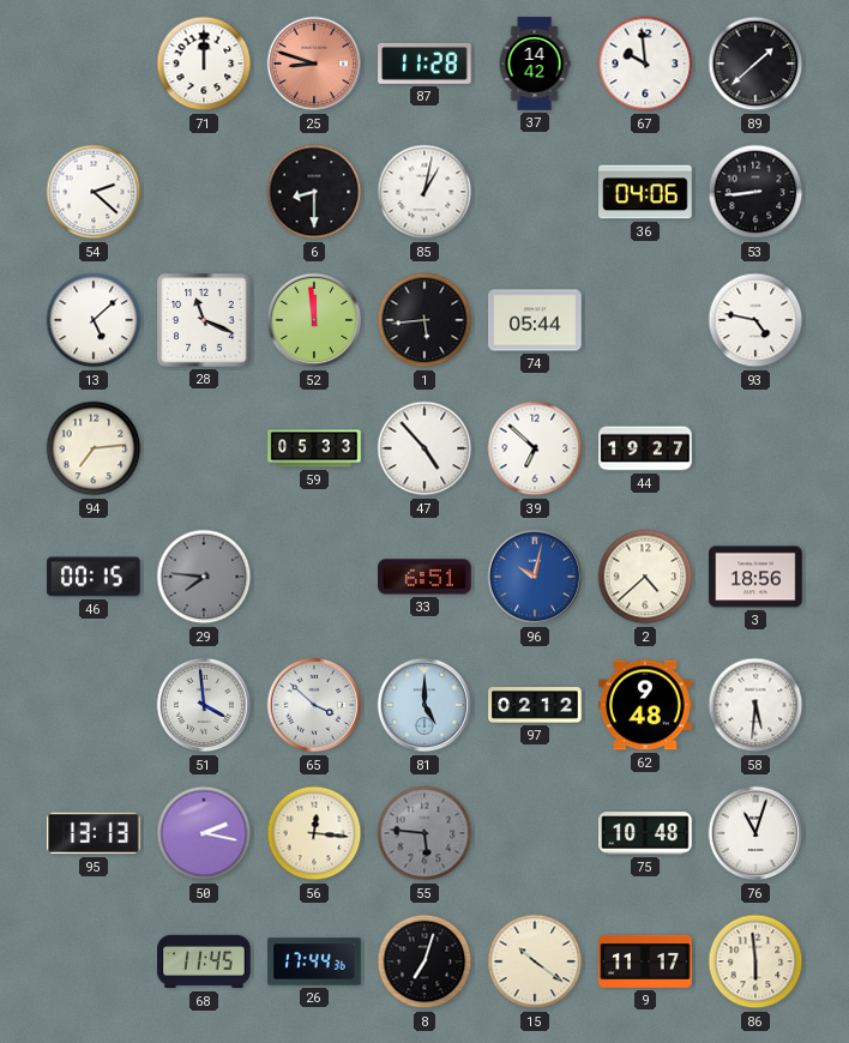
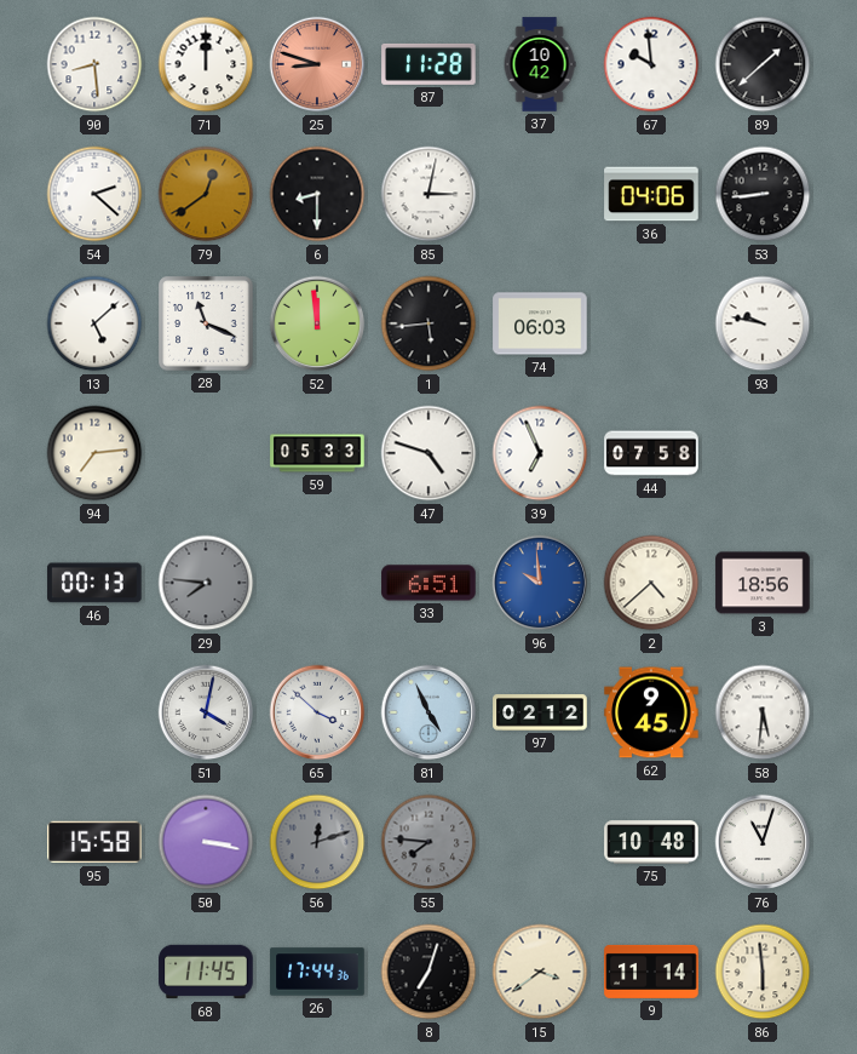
90: none -> 8:29 (94, 64)
37: 14:42 -> 10:42 (540, 64)
79: none -> 12:39 (206, 194)
85: 1:02 -> 3:02 (428, 194)
74: 05:44 -> 06:03 (540, 323)
93: 4:47 -> 9:47 (763, 323)
47: 4:53 -> 4:48 (428, 453)
39: 6:52 -> 6:56 (540, 453)
44: 19:27 -> 07:58 (651, 453)
46: 00:15 -> 00:13 (94, 583)
96: 10:02 -> 9:59 (540, 583)
51: 3:59 -> 4:02 (206, 712)
81: 5:00 -> 4:56 (428, 712)
62: 9:48 -> 9:45 (651, 712)
95: 13:13 -> 15:58 (94, 842)
50: 2:17 -> 3:17 (206, 842)
56: 12:16 -> 12:12 (317, 842)
56 dial: cream -> grey (317, 842)
55: 5:46 -> 7:46 (428, 842)
15: 10:21 -> 3:39 (540, 972)
9: 11:17 -> 11:14 (651, 972)
